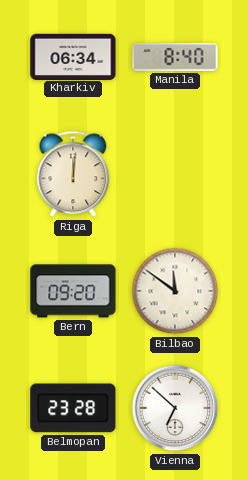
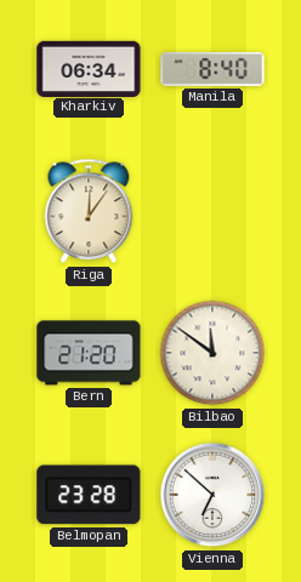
Riga: 12:01 -> 12:06 (89, 211)
Bern: 09:20 -> 21:20 (89, 353)
